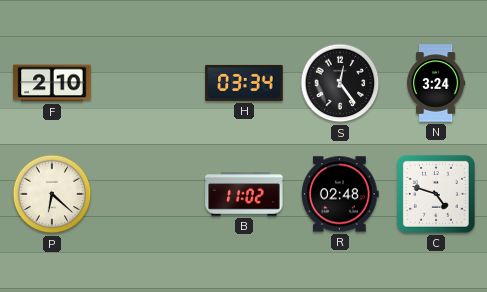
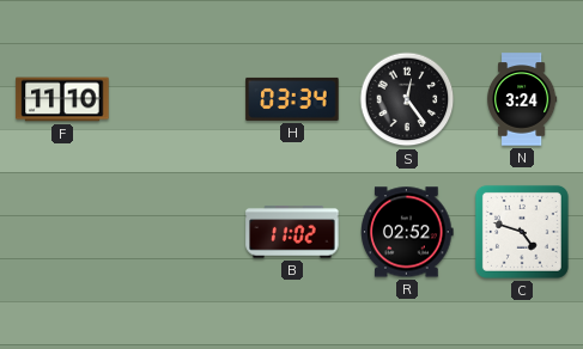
F: 2:10 -> 11:10 (62, 99)
P: 6:22 -> none (52, 194)
R: 02:48 -> 02:52 (407, 232)
